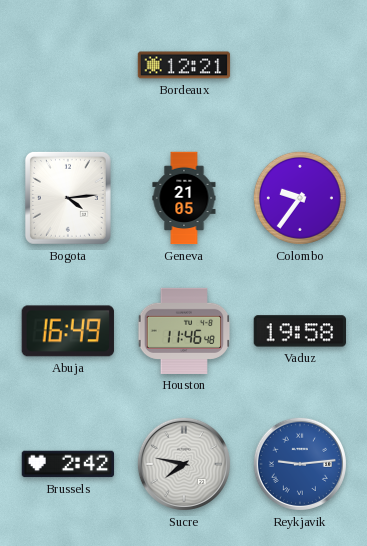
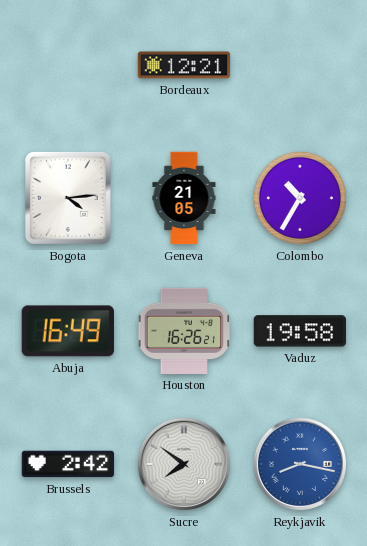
Colombo: 9:36 -> 10:35 (300, 198)
Houston: 11:46 -> 16:26 (184, 331)
Sucre: 7:47 -> 7:51 (184, 464)
Reykjavik: 9:14 -> 8:17 (300, 464)
